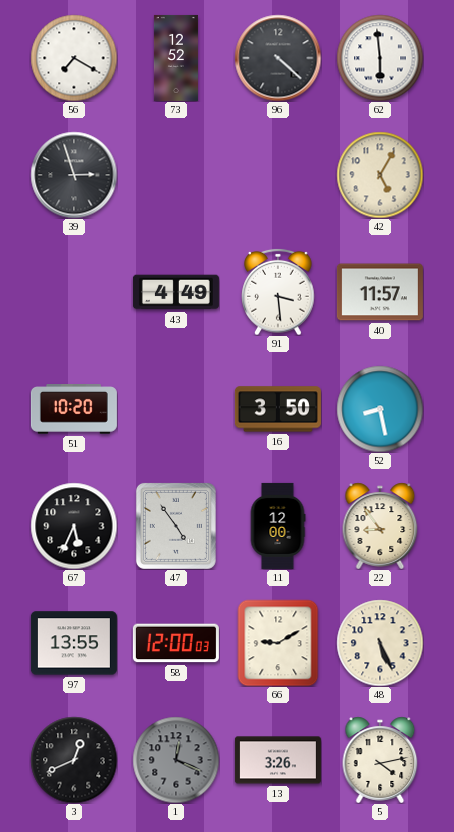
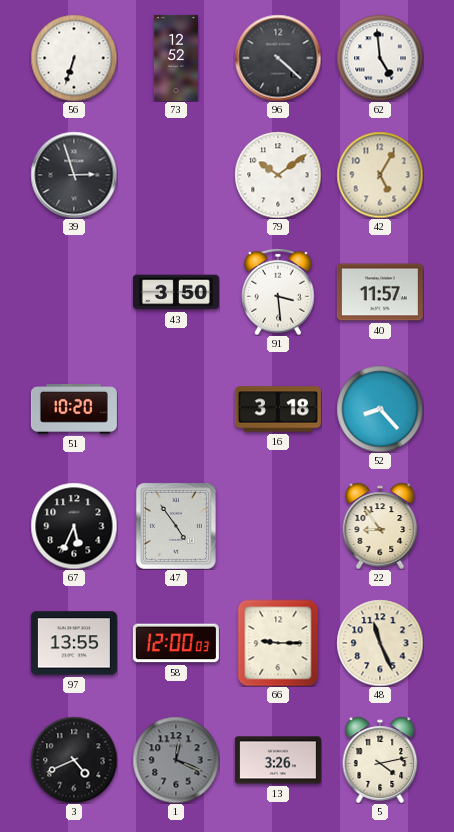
56: 7:20 -> 6:33 (74, 58)
62: 5:59 -> 4:59 (380, 58)
79: none -> 10:09 (278, 175)
43: 4:49 -> 3:50 (176, 292)
16: 3:50 -> 3:18 (278, 409)
52: 8:28 -> 8:23 (380, 409)
11: 12:00 -> none (278, 526)
66: 9:10 -> 9:15 (278, 643)
48: 5:26 -> 11:26 (380, 643)
3: 12:41 -> 4:41 (74, 760)
